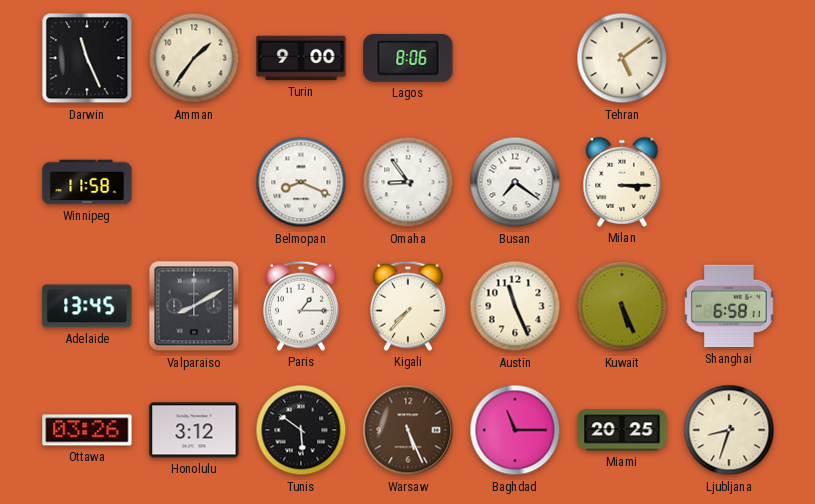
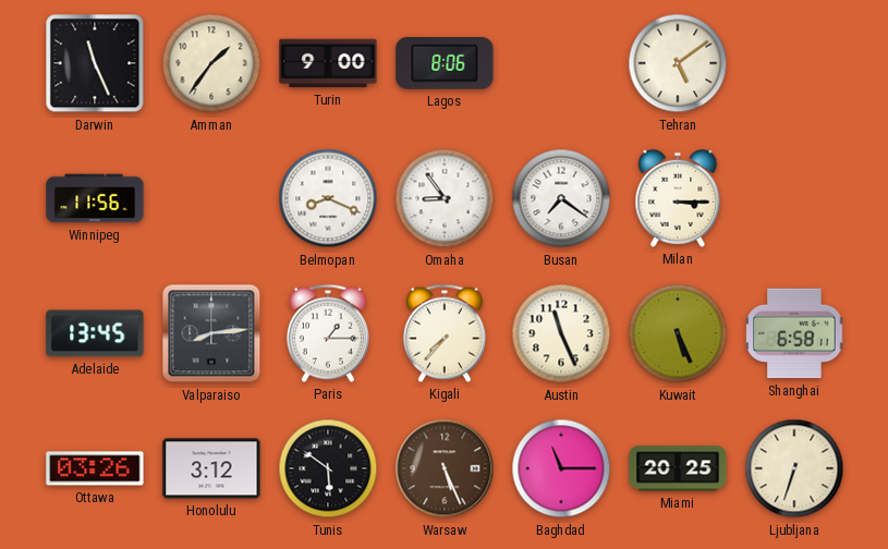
Winnipeg: 11:58 -> 11:56 (95, 198)
Valparaiso: 8:10 -> 8:14 (211, 333)
Ljubljana: 8:33 -> 6:33 (794, 468)
